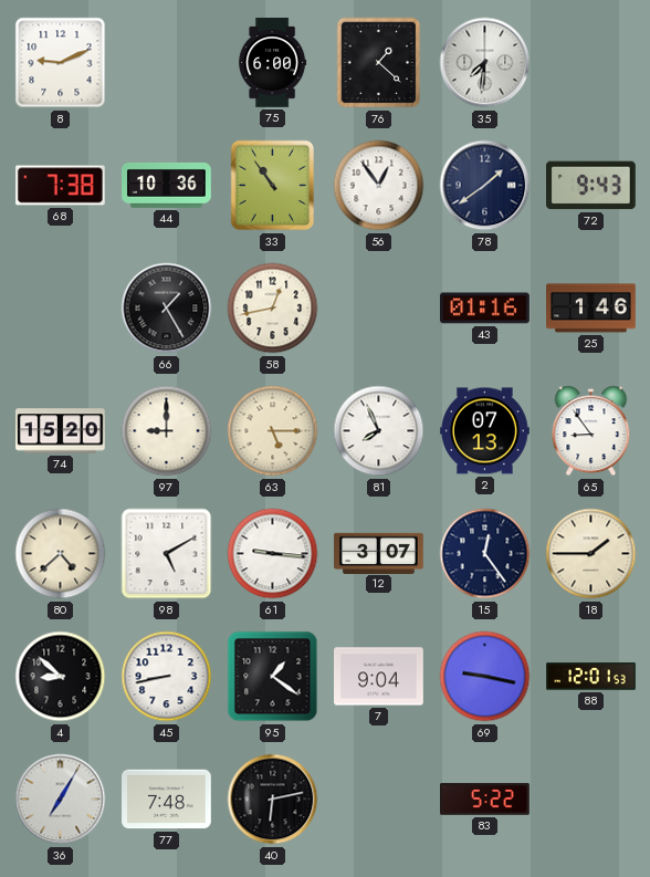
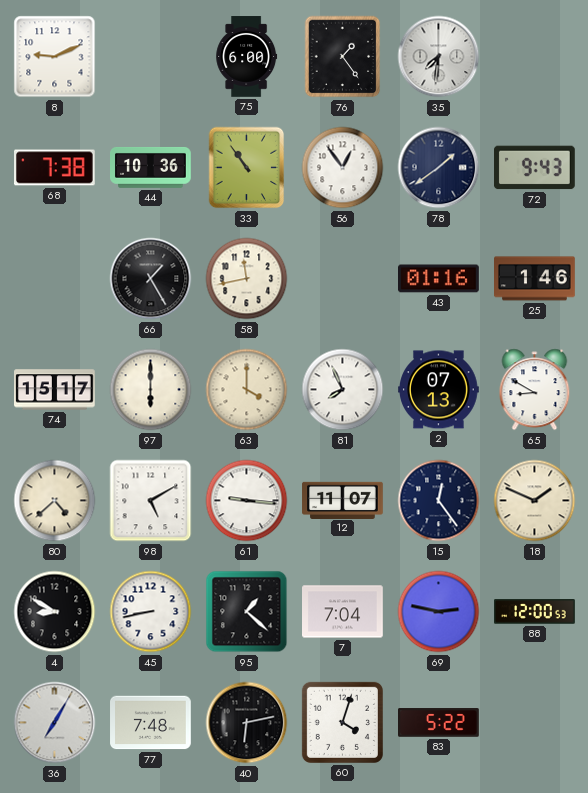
76: 1:22 -> 1:24 (343, 57)
58: 12:43 -> 11:43 (247, 279)
74: 15:20 -> 15:17 (55, 390)
97: 9:00 -> 6:00 (151, 390)
63: 5:15 -> 4:00 (247, 390)
65: 8:54 -> 8:50 (535, 390)
12: 3:07 -> 11:07 (343, 500)
18: 1:45 -> 1:49 (535, 501)
4: 8:52 -> 8:50 (55, 612)
95: 1:21 -> 1:22 (247, 612)
7: 9:04 -> 7:04 (343, 612)
69: 9:17 -> 2:47 (439, 612)
88: 12:01 -> 12:00 (535, 612)
60: none -> 4:03 (342, 722)
